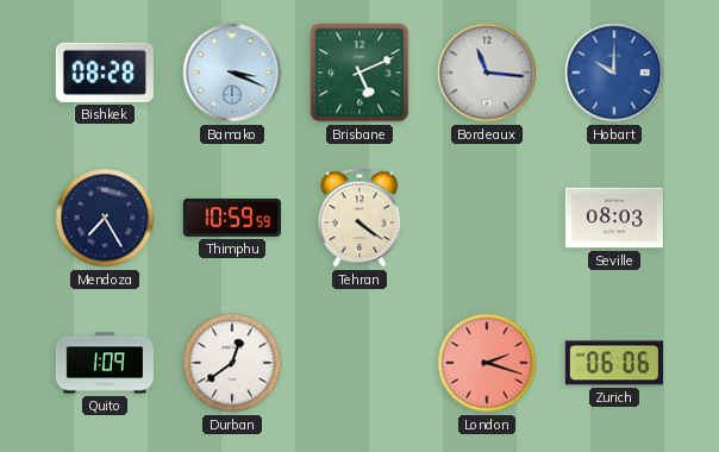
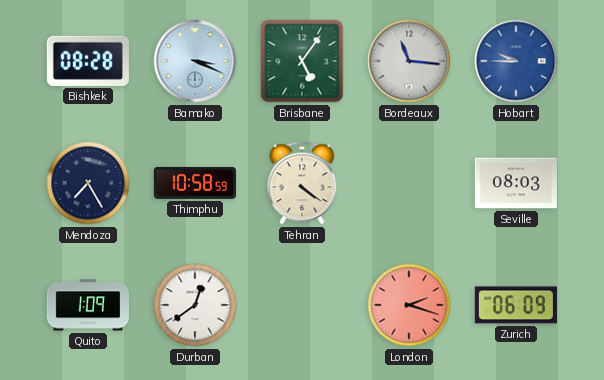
Brisbane: 5:11 -> 5:06 (302, 61)
Hobart: 10:00 -> 9:45 (516, 61)
Thimphu: 10:59 -> 10:58 (195, 183)
Zurich: 06:06 -> 06:09 (516, 305)
